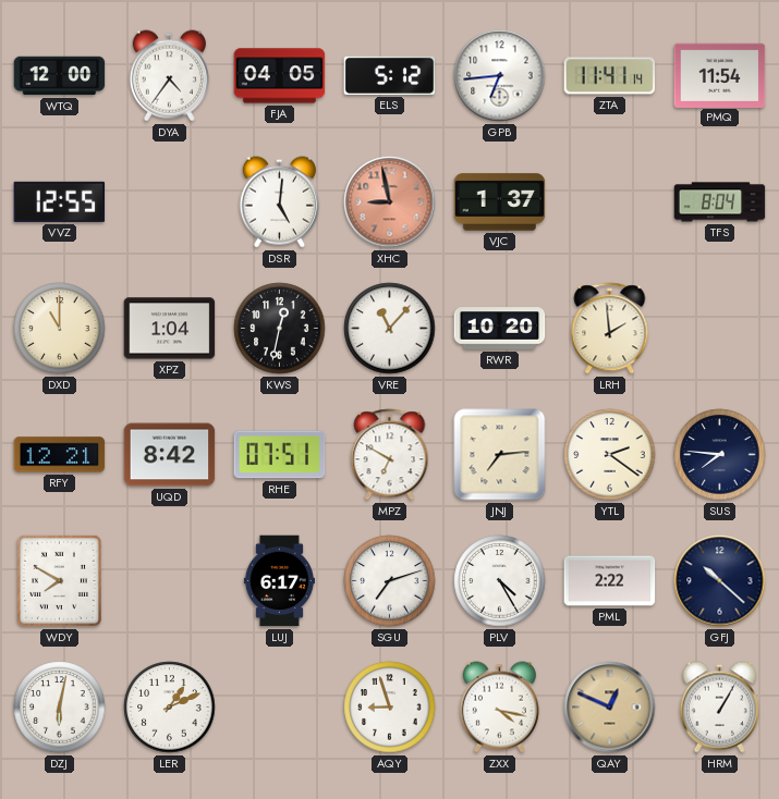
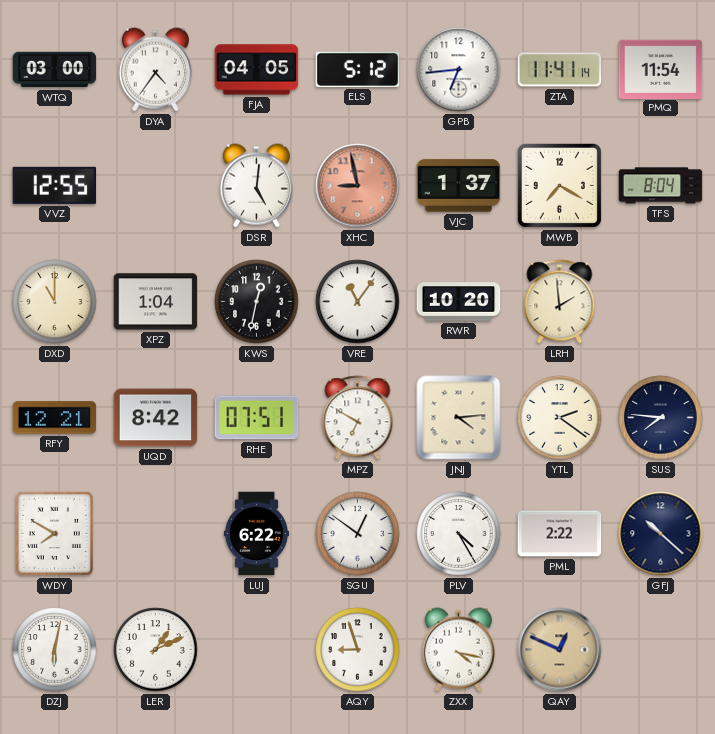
WTQ: 12:00 -> 03:00 (55, 70)
MWB: none -> 7:20 (559, 185)
VRE: 11:07 -> 11:06 (358, 302)
JNJ: 7:14 -> 4:14 (459, 418)
LUJ: 6:17 -> 6:22 (256, 534)
SGU: 7:12 -> 12:51 (358, 534)
HRM: 1:05 -> none (719, 708)
